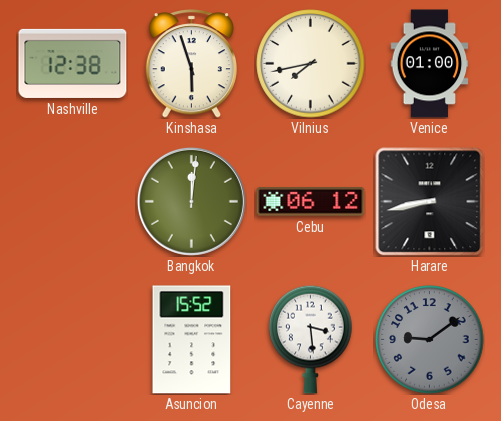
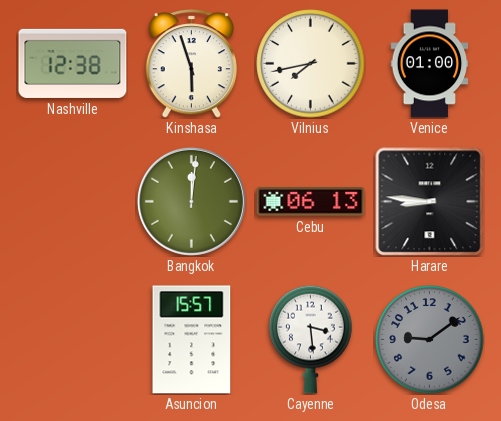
Cebu: 06:12 -> 06:13 (311, 202)
Harare: 8:43 -> 8:46 (429, 201)
Asuncion: 15:52 -> 15:57 (192, 340)
